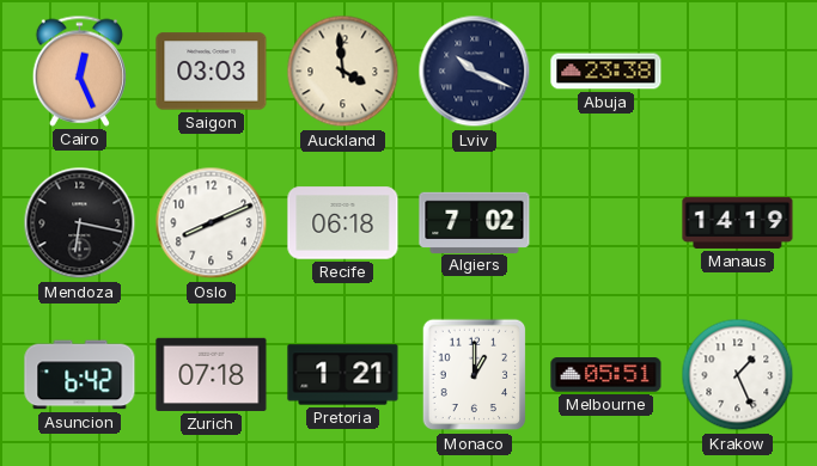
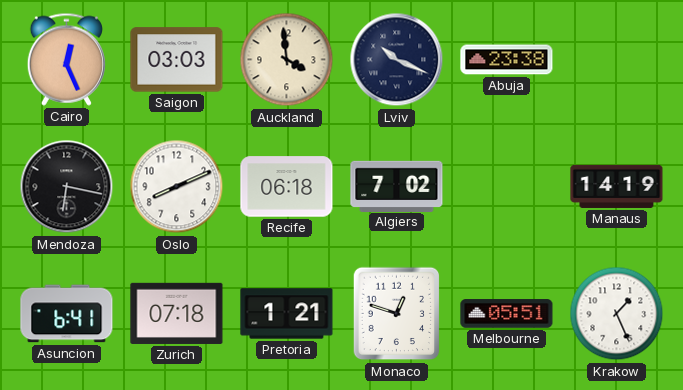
Asuncion: 6:42 -> 6:41 (67, 314)
Monaco: 1:00 -> 12:48 (397, 314)
